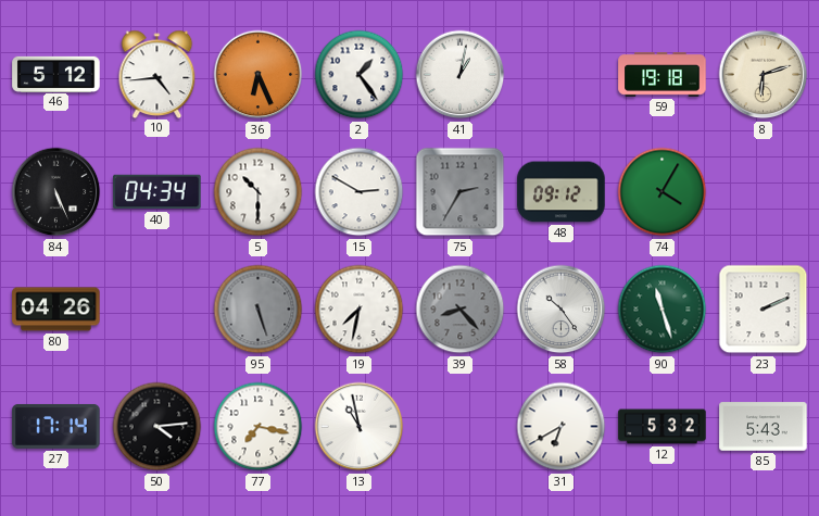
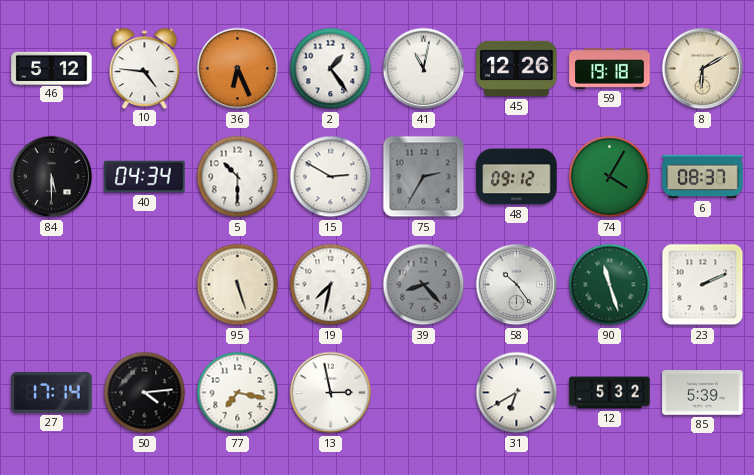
10: 4:44 -> 4:46 (145, 68)
41: 1:02 -> 11:02 (424, 69)
45: none -> 12:26 (517, 69)
8: 6:12 -> 6:10 (703, 69)
84: 5:26 -> 5:30 (52, 177)
6: none -> 08:37 (703, 177)
80: 04:26 -> none (56, 310)
95 dial: grey -> cream (238, 285)
13: 10:58 -> 2:58 (331, 393)
85: 5:43 -> 5:39 (703, 393)
